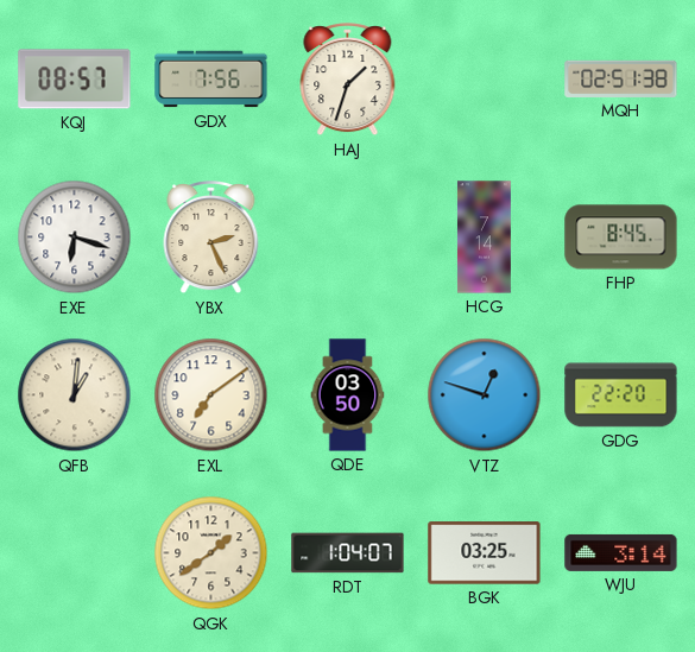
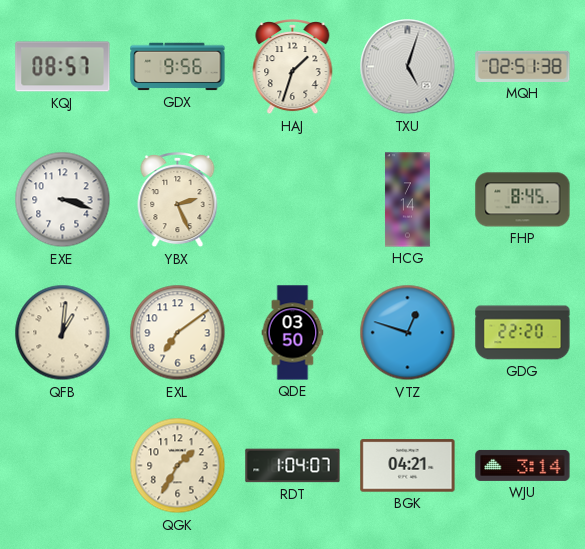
GDX: 7:56 -> 9:56 (178, 67)
TXU: none -> 5:03 (408, 67)
EXE: 6:18 -> 3:18 (63, 200)
QGK: 1:39 -> 1:35 (178, 466)
BGK: 03:25 -> 04:21 (408, 466)
